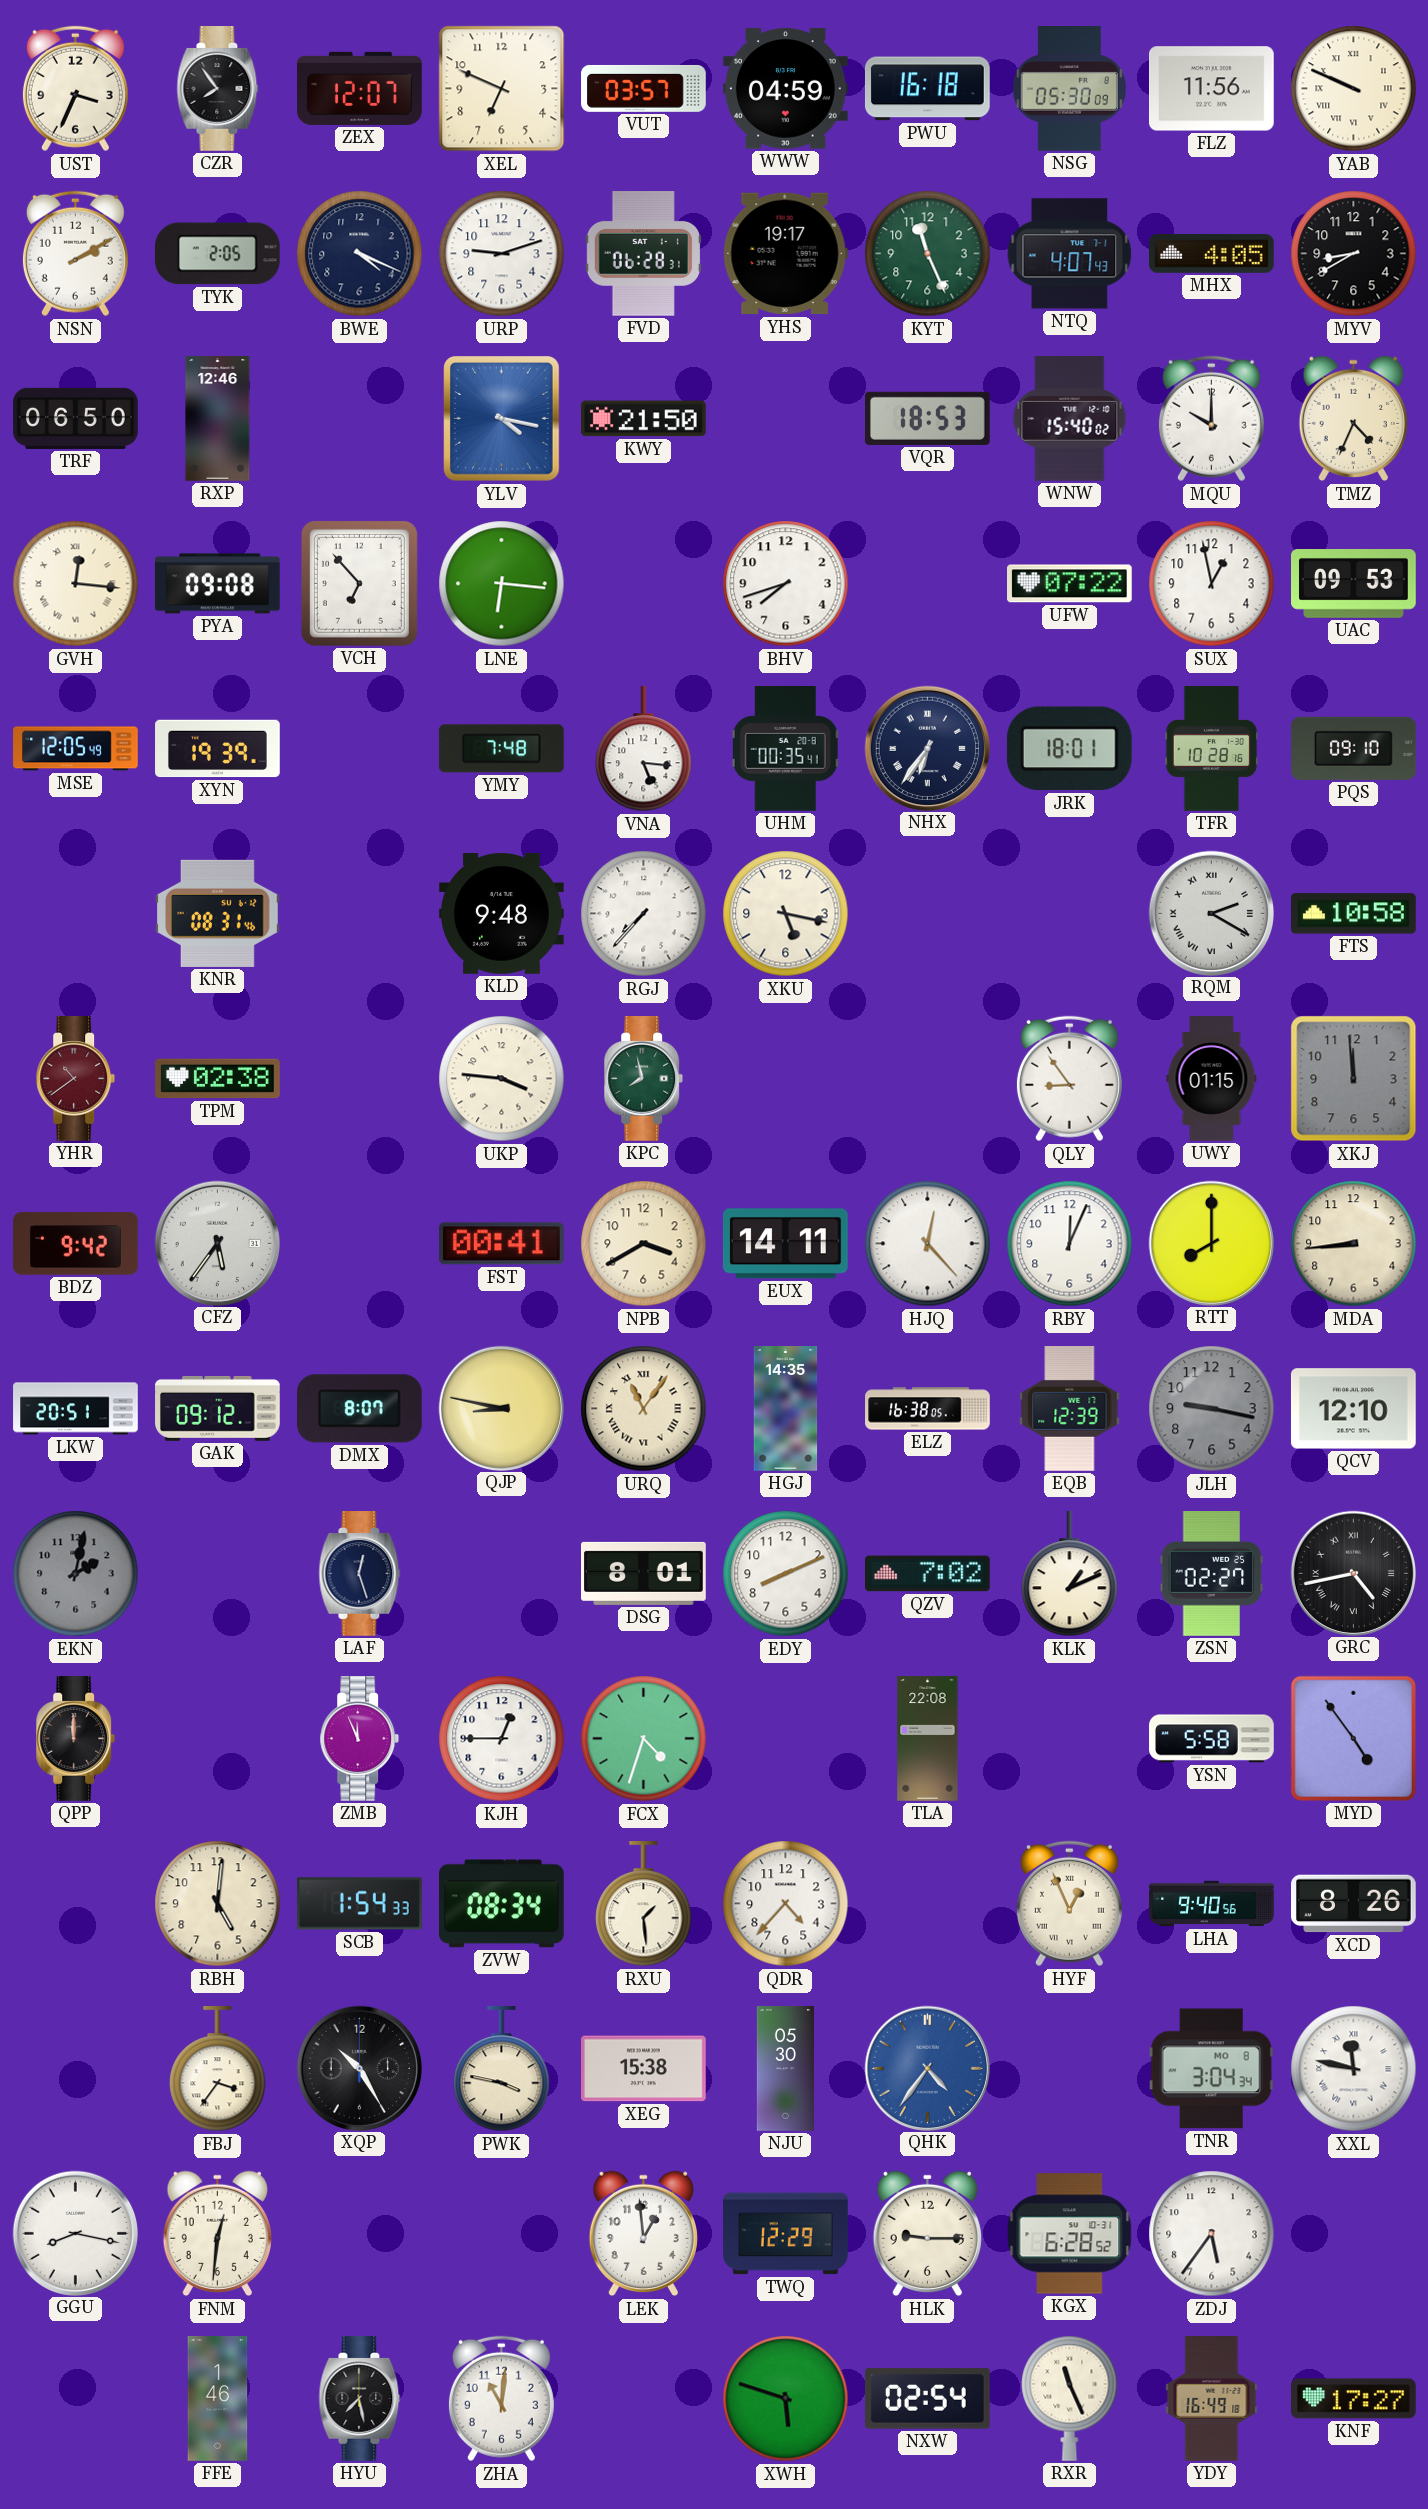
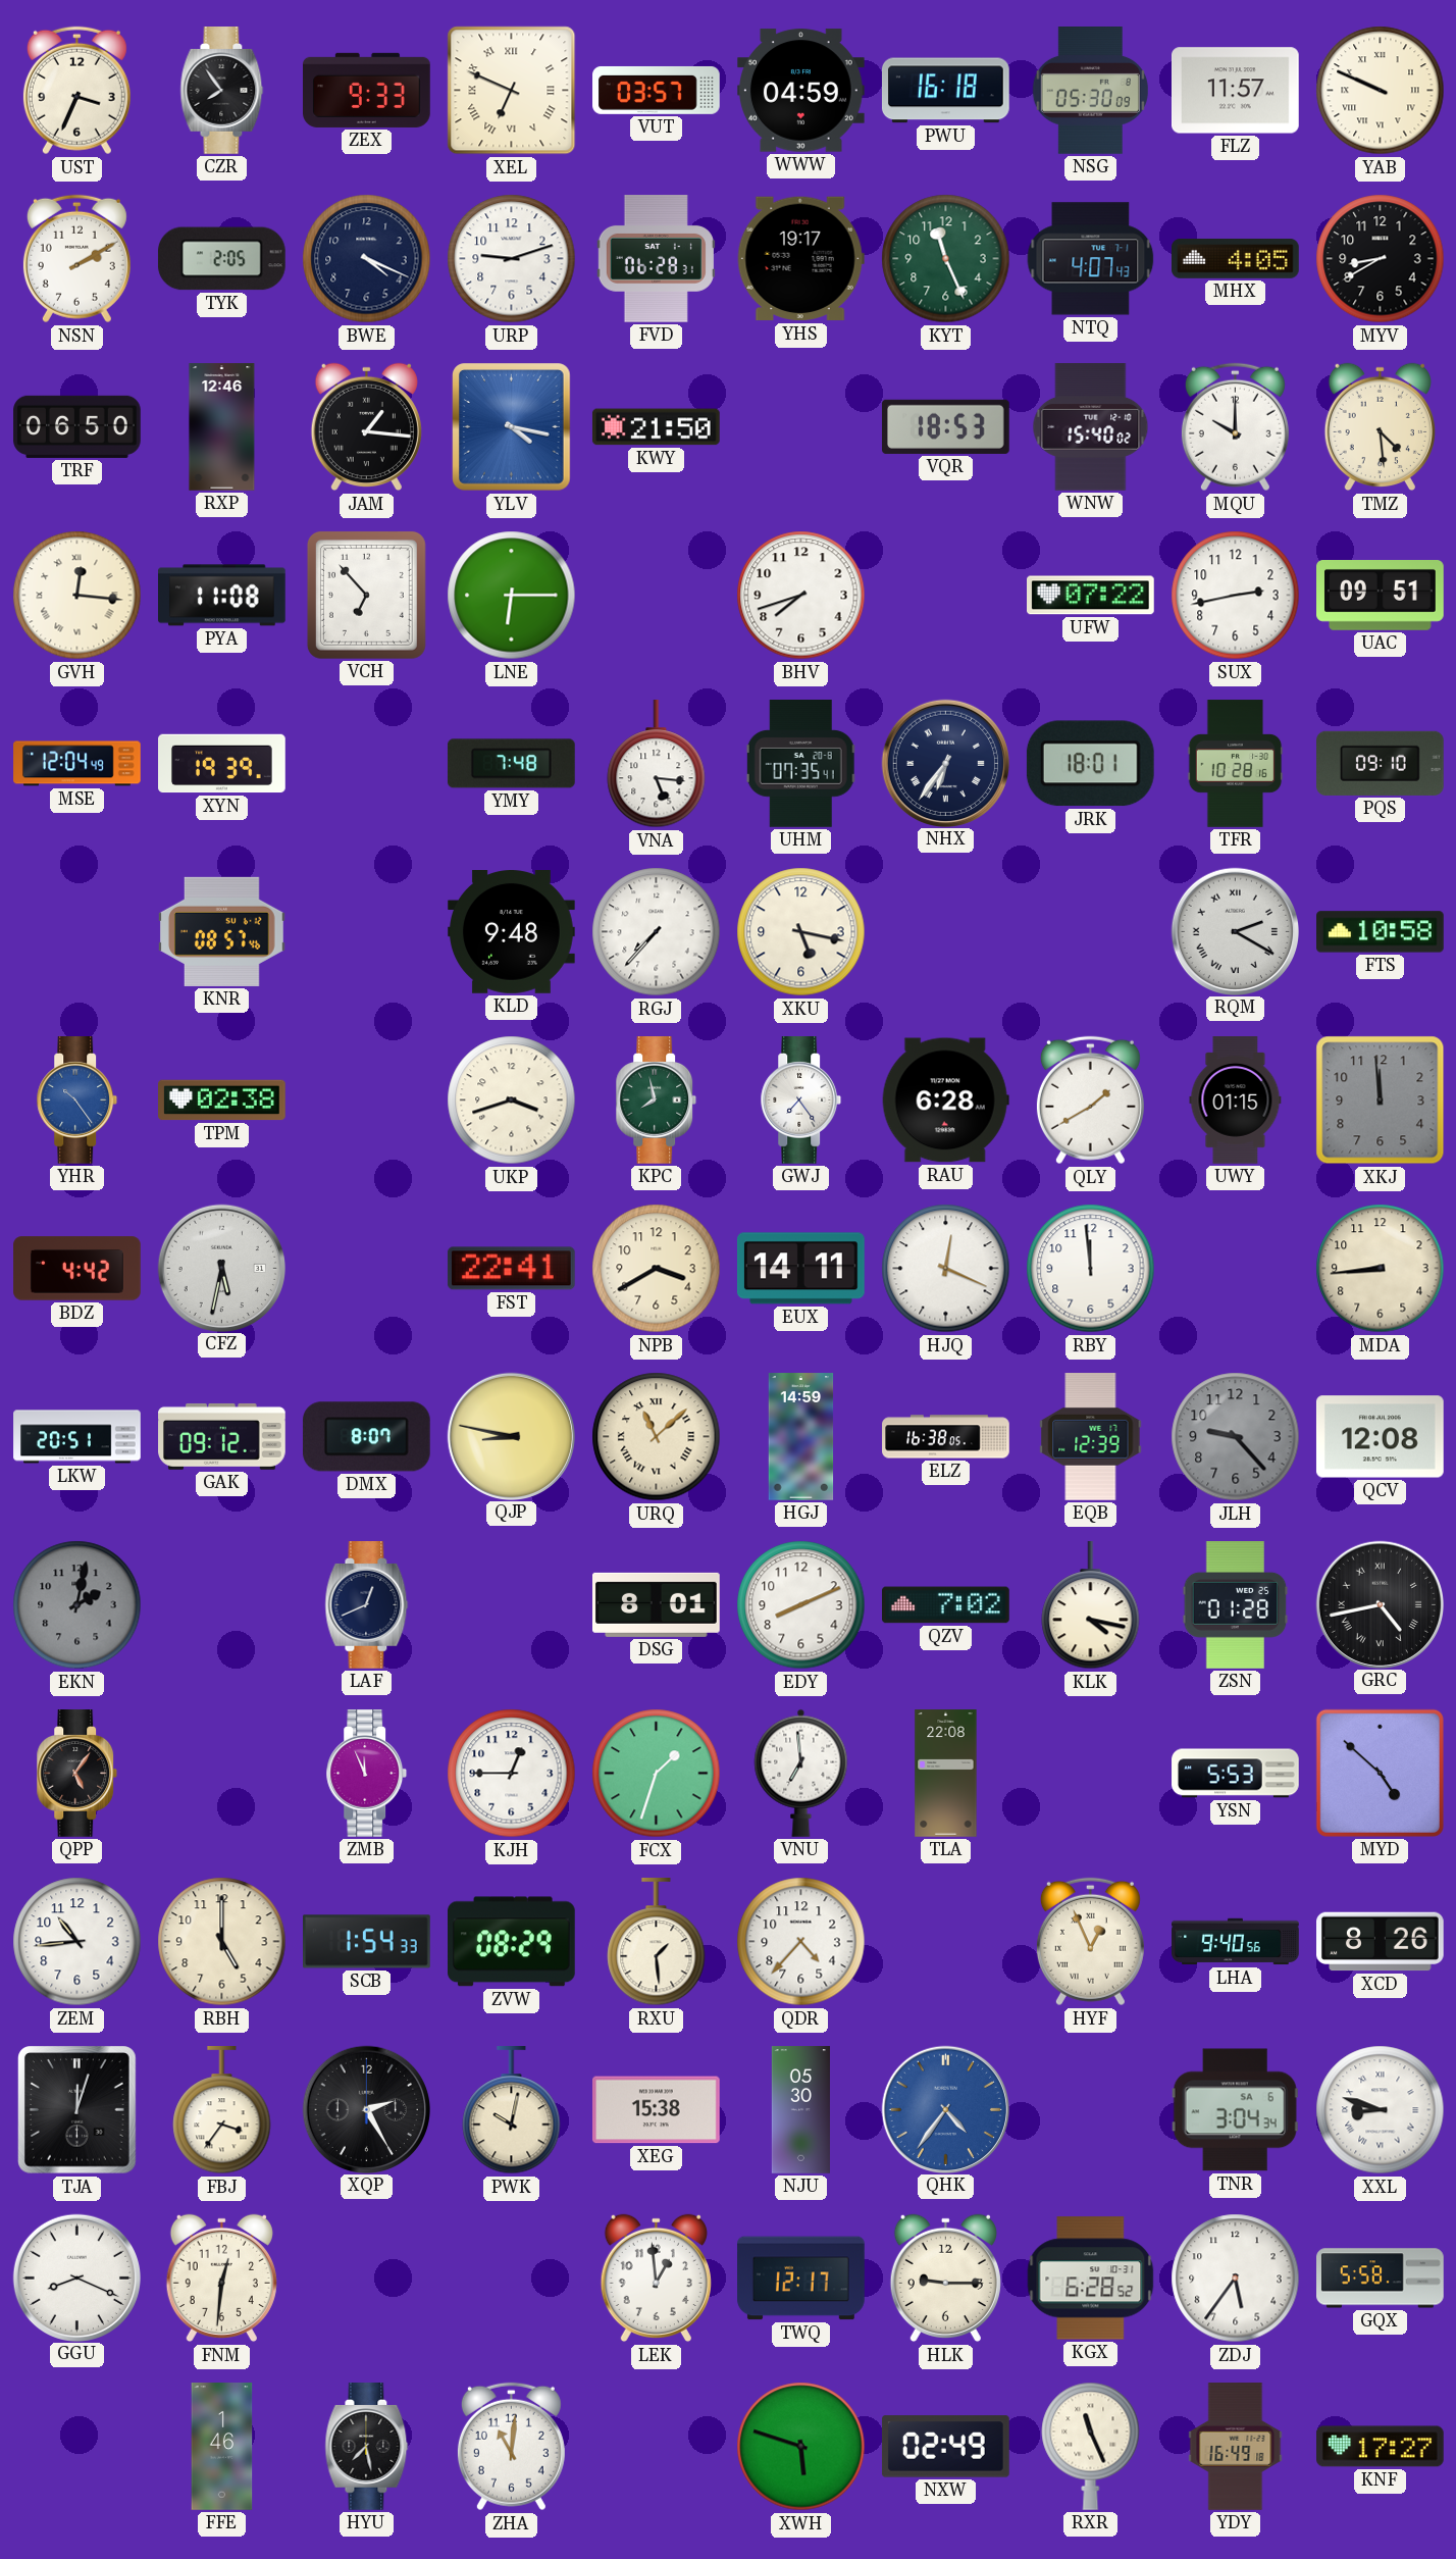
ZEX: 12:07 -> 9:33 (367, 90)
XEL numerals: Arabic -> Roman (512, 91)
FLZ: 11:56 -> 11:57 (1236, 91)
JAM: none -> 1:16 (366, 427)
TMZ: 4:34 -> 4:29 (1380, 427)
PYA: 09:08 -> 11:08 (222, 596)
LNE: 6:16 -> 6:15 (512, 596)
SUX: 12:58 -> 2:43 (1236, 596)
UAC: 09:53 -> 09:51 (1381, 596)
MSE: 12:05 -> 12:04 (77, 764)
UHM: 00:35 -> 07:35 (801, 764)
KNR: 08:31 -> 08:57 (222, 931)
YHR: 10:39 -> 10:24 (77, 1101)
YHR dial: burgundy -> blue (77, 1101)
UKP: 3:46 -> 3:42 (512, 1101)
GWJ: none -> 7:24 (801, 1101)
RAU: none -> 6:28 (945, 1101)
QLY: 8:54 -> 1:40 (1090, 1101)
BDZ: 9:42 -> 4:42 (77, 1269)
CFZ: 5:36 -> 5:32 (221, 1268)
FST: 00:41 -> 22:41 (511, 1269)
HJQ: 12:23 -> 12:19 (946, 1269)
RBY: 12:04 -> 11:59 (1091, 1269)
RTT: 8:00 -> none (1211, 1243)
URQ: 11:06 -> 11:08 (657, 1437)
HGJ: 14:35 -> 14:59 (801, 1437)
JLH: 9:17 -> 9:23 (1236, 1437)
QCV: 12:10 -> 12:08 (1380, 1437)
LAF: 12:27 -> 12:41 (367, 1605)
KLK: 1:11 -> 4:17 (1091, 1606)
ZSN: 02:27 -> 01:28 (1236, 1605)
QPP: 12:00 -> 5:06 (77, 1774)
FCX: 4:33 -> 1:33 (657, 1774)
VNU: none -> 6:59 (801, 1773)
YSN: 5:58 -> 5:53 (1236, 1774)
MYD: 4:54 -> 4:52 (1380, 1773)
ZEM: none -> 10:44 (77, 1942)
RBH: 5:01 -> 5:00 (222, 1942)
ZVW: 08:34 -> 08:29 (512, 1942)
TJA: none -> 12:03 (77, 2110)
XQP: 10:25 -> 2:25 (366, 2109)
PWK: 3:47 -> 10:02 (512, 2111)
TNR date: MO 8 -> SA 6 (1235, 2110)
XXL: 11:47 -> 8:48 (1381, 2110)
GGU: 8:17 -> 8:19 (76, 2277)
TWQ: 12:29 -> 12:17 (801, 2279)
GQX: none -> 5:58 (1381, 2279)
NXW: 02:54 -> 02:49 (946, 2447)
